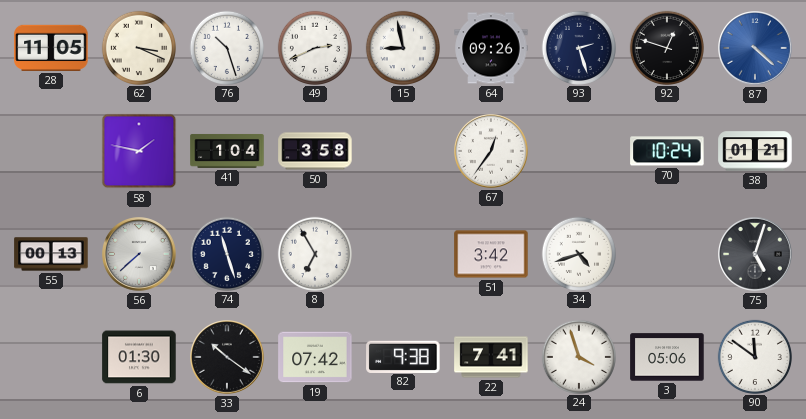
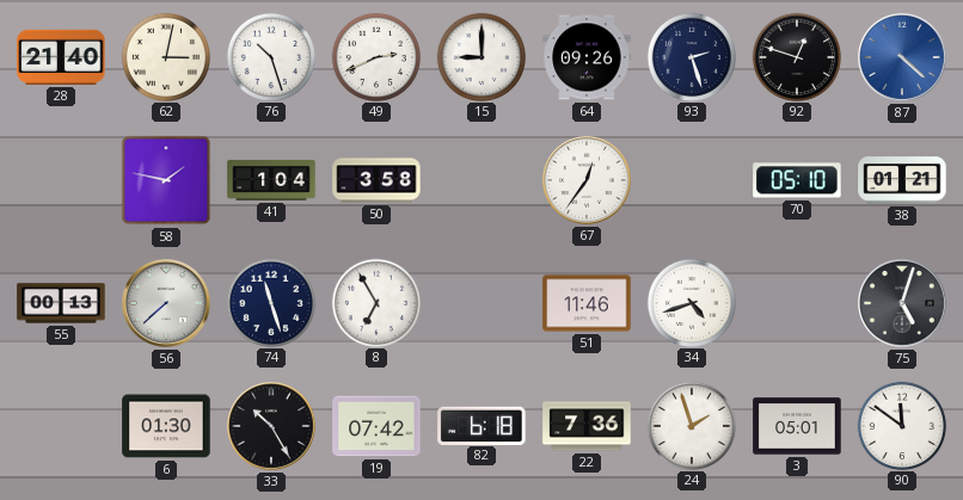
28: 11:05 -> 21:40 (61, 57)
62: 3:19 -> 3:02 (165, 56)
15: 8:58 -> 9:00 (480, 56)
70: 10:24 -> 05:10 (797, 180)
51: 3:42 -> 11:46 (587, 303)
33: 10:21 -> 10:25 (272, 427)
82: 9:38 -> 6:18 (481, 425)
22: 7:41 -> 7:36 (587, 426)
24: 3:57 -> 1:57 (691, 425)
3: 05:06 -> 05:01 (797, 426)
